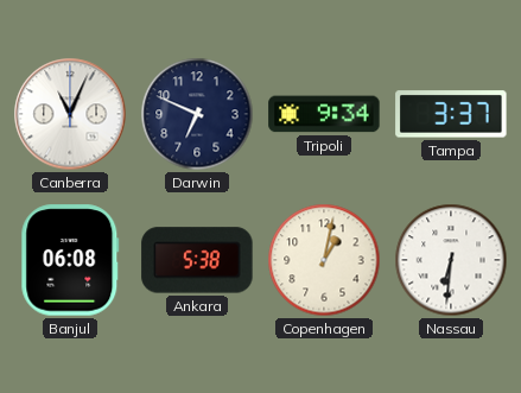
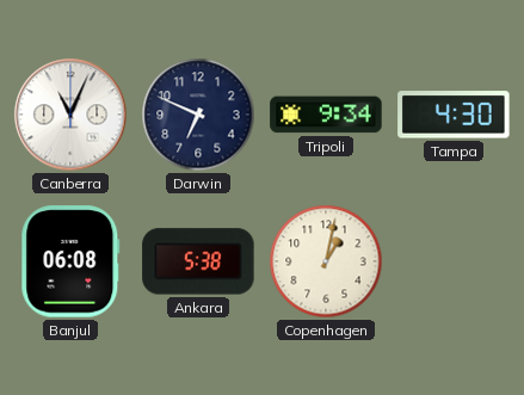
Tampa: 3:37 -> 4:30 (454, 115)
Nassau: 6:31 -> none (451, 260)
